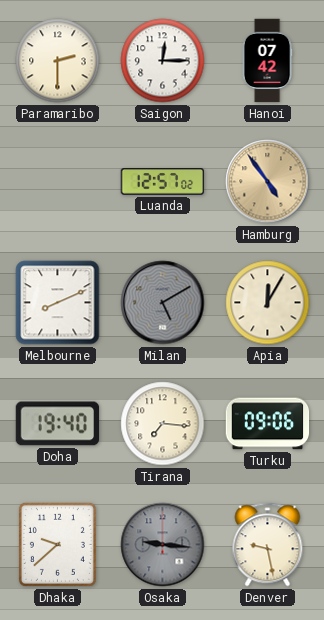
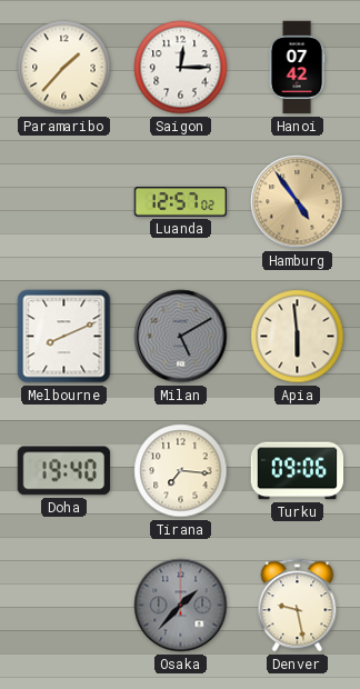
Paramaribo: 2:30 -> 1:37 (64, 68)
Apia: 12:05 -> 5:59 (298, 337)
Dhaka: 9:38 -> none (57, 544)
Osaka: 9:16 -> 1:37 (181, 606)
